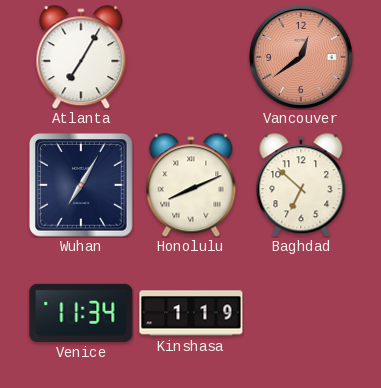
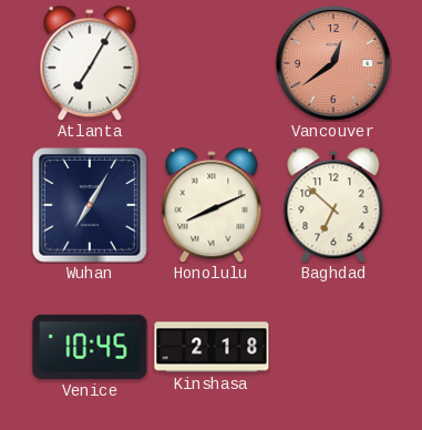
Venice: 11:34 -> 10:45 (90, 347)
Kinshasa: 1:19 -> 2:18 (212, 347)
